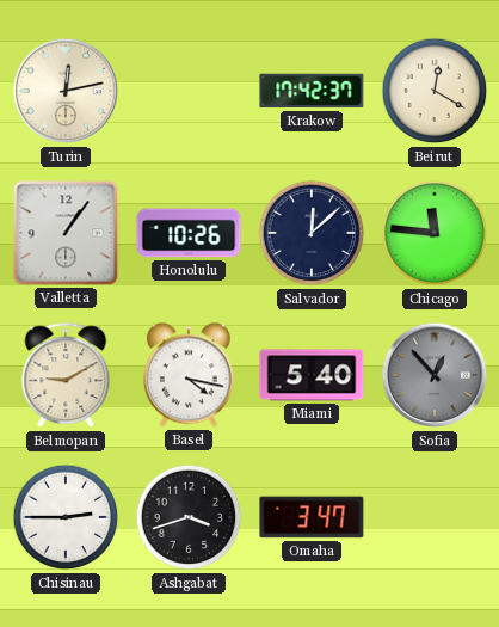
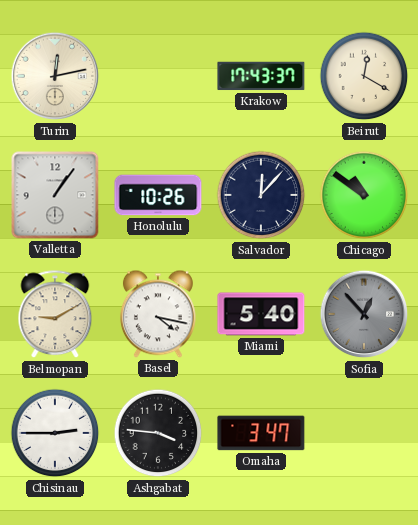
Krakow: 17:42 -> 17:43 (261, 76)
Salvador: 12:08 -> 12:07 (261, 195)
Chicago: 11:46 -> 10:51 (364, 195)
Ashgabat: 3:42 -> 3:46 (158, 433)
